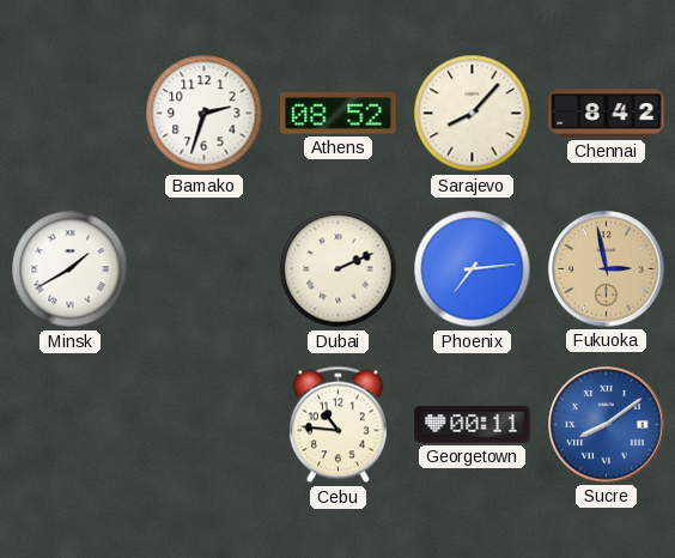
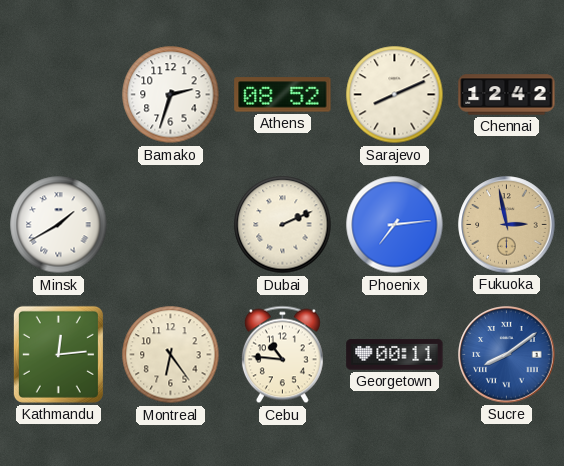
Sarajevo: 8:07 -> 8:11 (395, 95)
Chennai: 8:42 -> 12:42 (507, 95)
Kathmandu: none -> 12:14 (58, 354)
Montreal: none -> 6:24 (171, 355)
